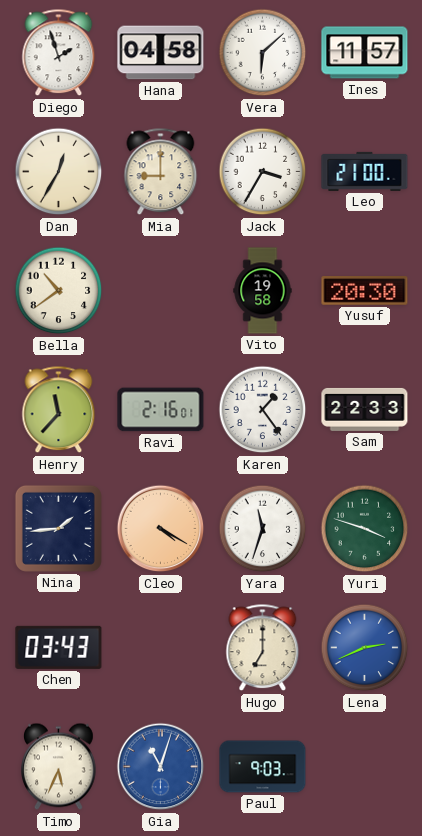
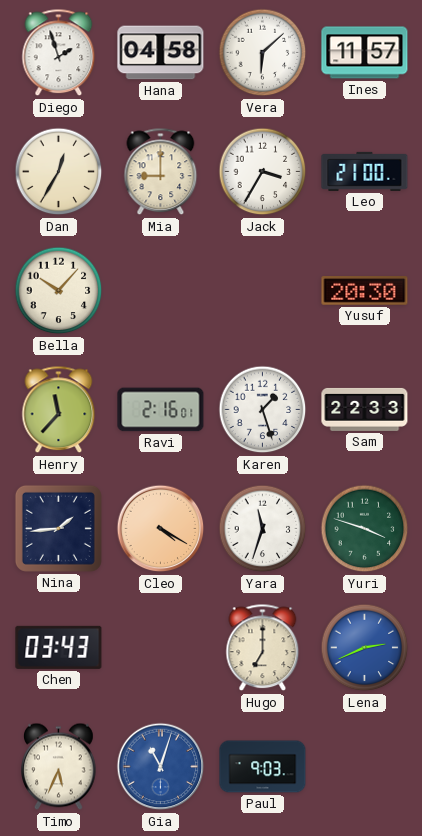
Bella: 10:39 -> 10:07 (59, 291)
Vito: 19:58 -> none (263, 291)
Karen: 1:24 -> 1:27 (263, 410)
